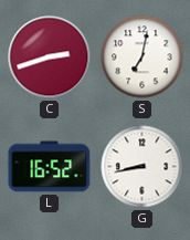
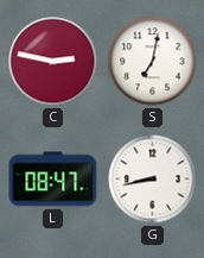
C: 2:42 -> 2:47 (53, 62)
L: 16:52 -> 08:47 (53, 180)
